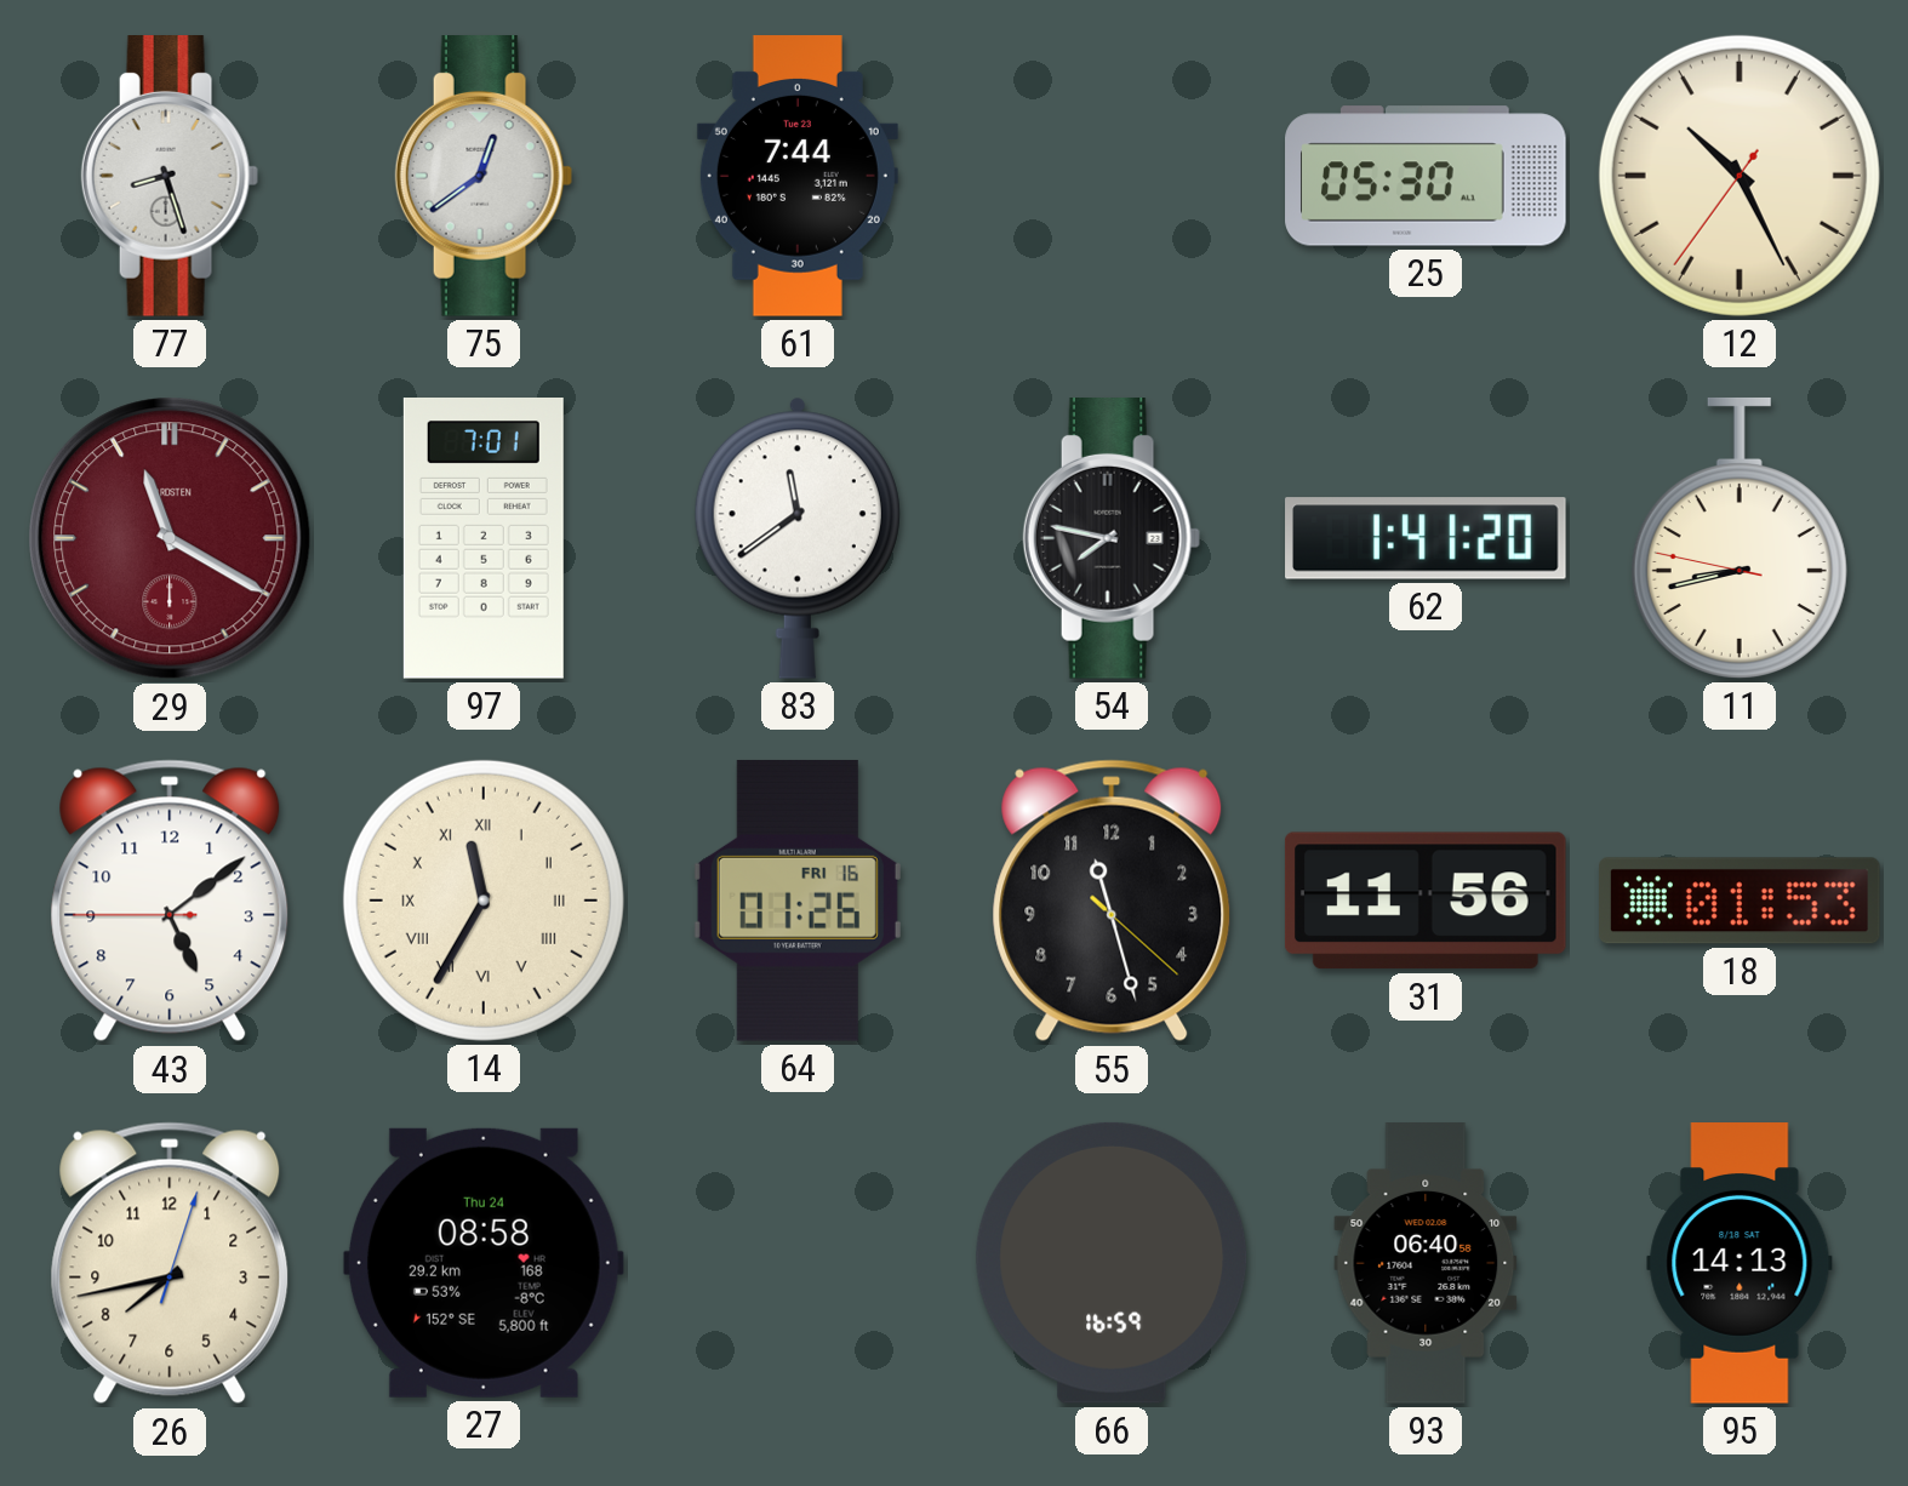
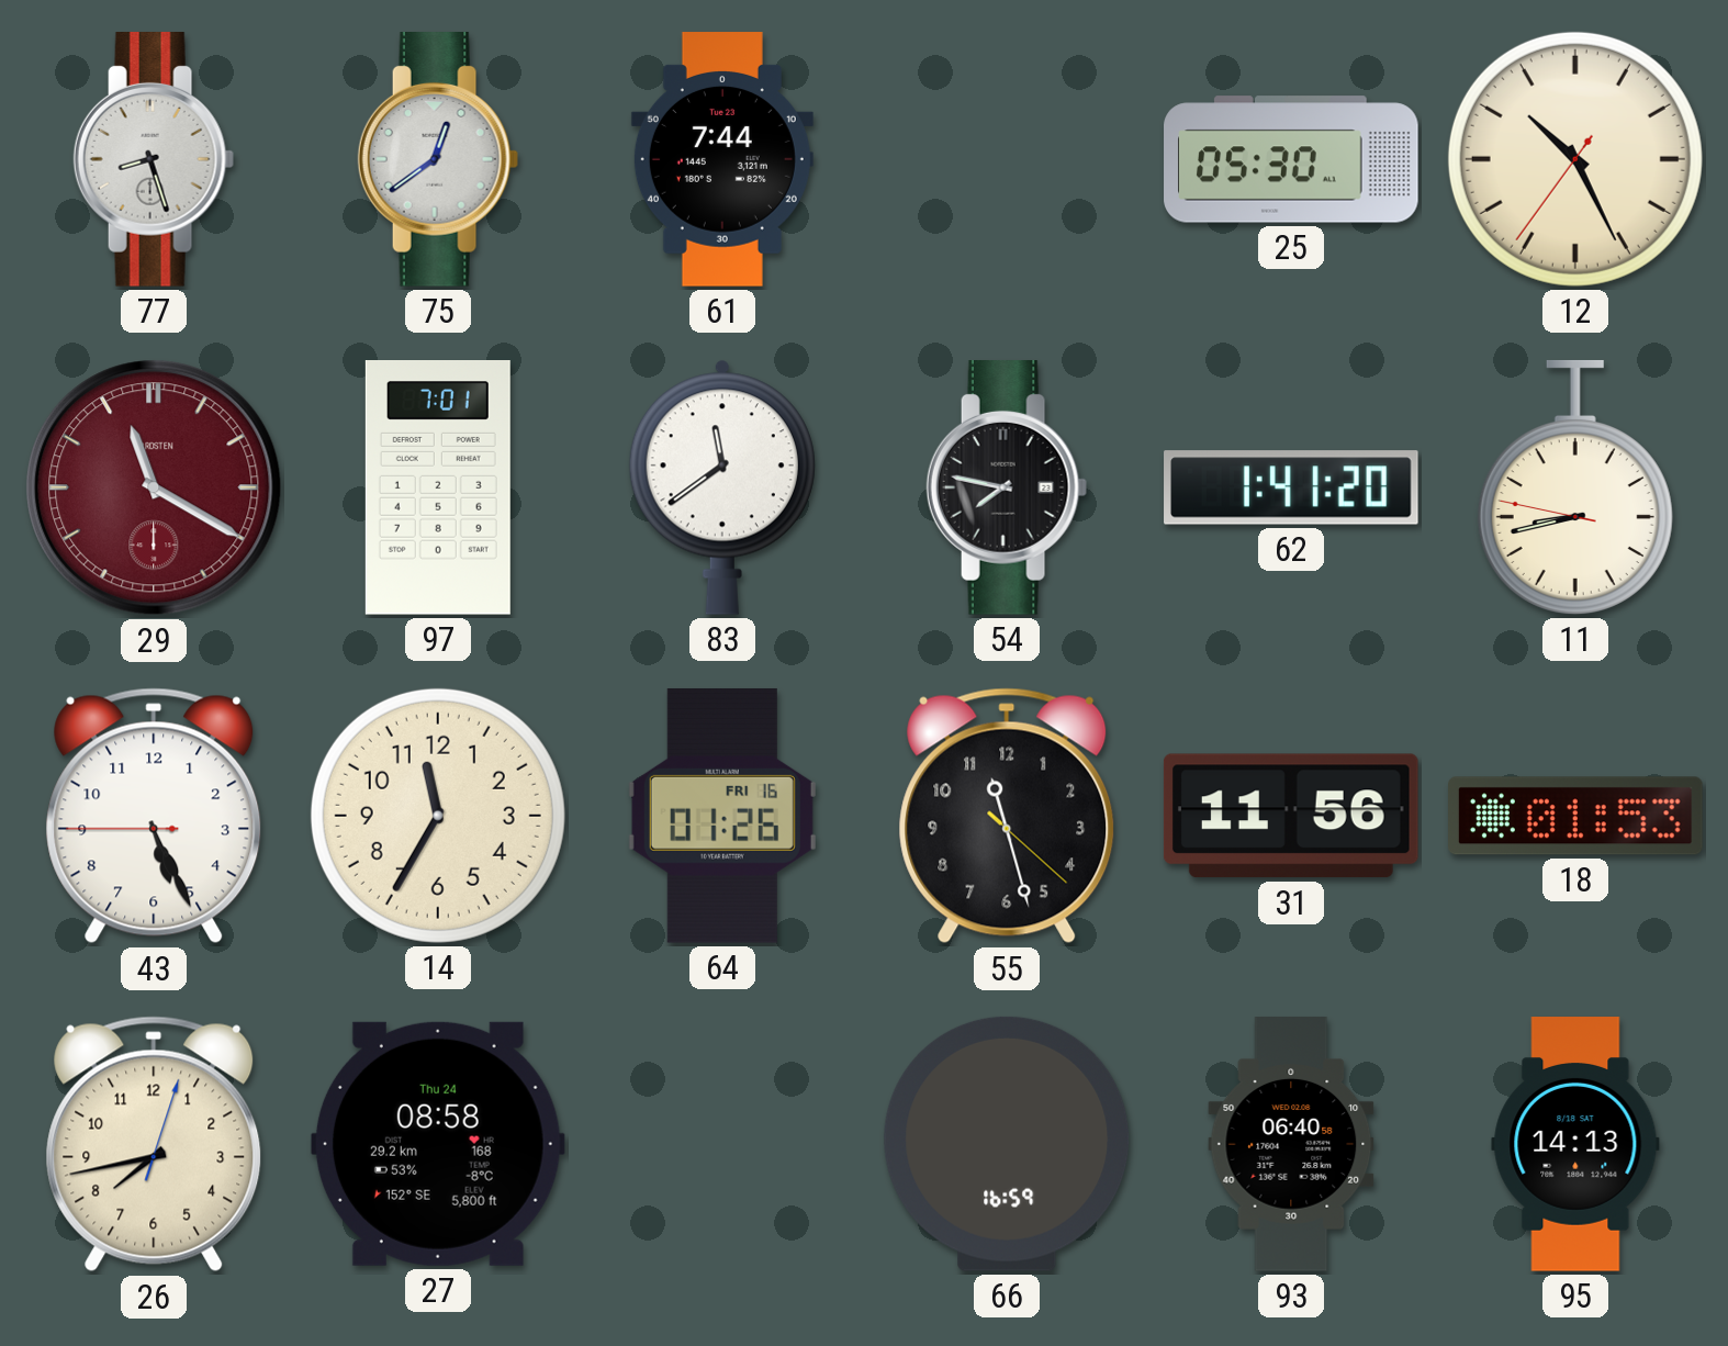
43: 5:08 -> 5:25 (154, 816)
14 numerals: Roman -> Arabic (438, 816)
